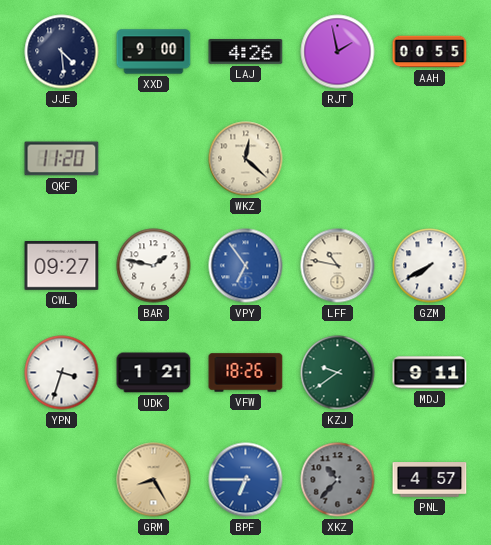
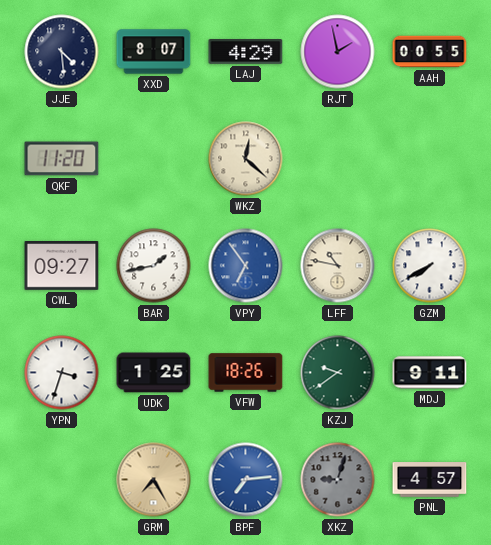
XXD: 9:00 -> 8:07 (154, 52)
LAJ: 4:26 -> 4:29 (246, 52)
BAR: 1:47 -> 1:43 (154, 266)
UDK: 1:21 -> 1:25 (154, 373)
GRM: 8:25 -> 7:25 (154, 480)
BPF: 6:45 -> 7:14 (246, 480)
XKZ: 10:37 -> 9:03 (338, 480)
